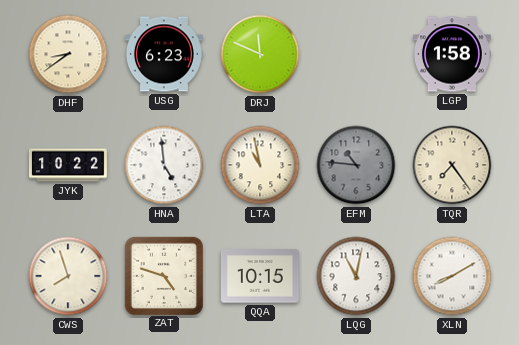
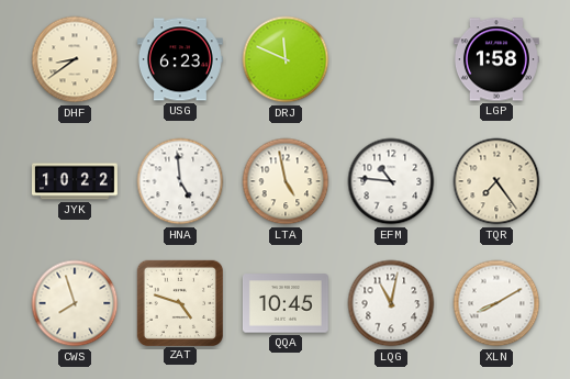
LTA: 10:58 -> 4:58 (286, 181)
EFM dial: grey -> white (391, 181)
QQA: 10:15 -> 10:45 (286, 303)
